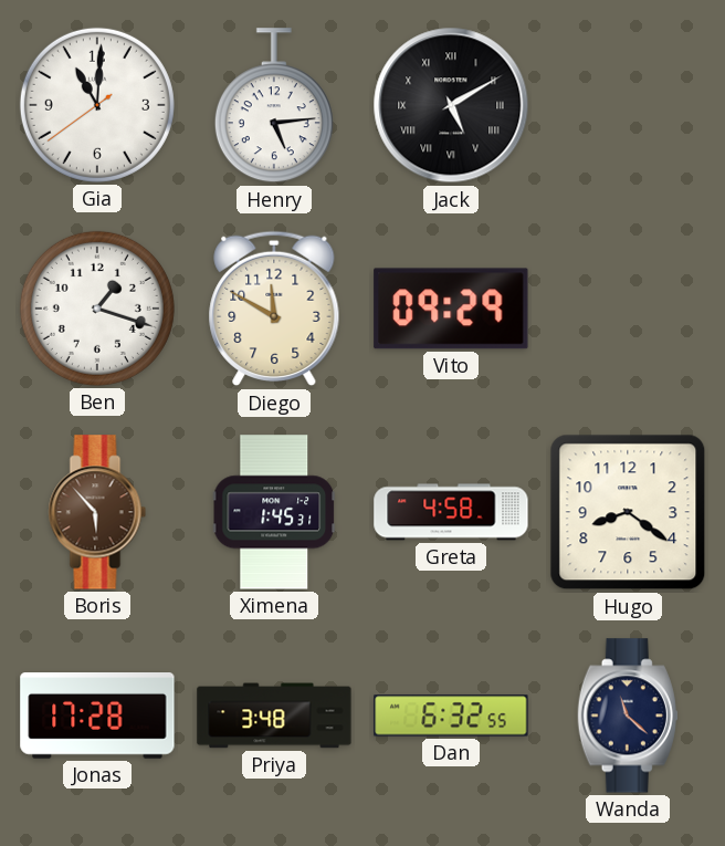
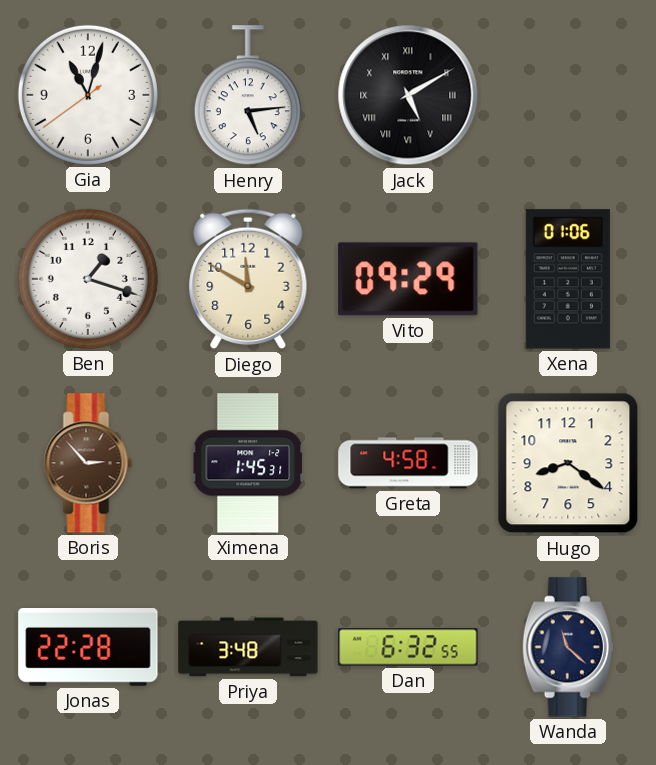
Gia: 11:00 -> 11:02 (88, 95)
Xena: none -> 01:06 (568, 279)
Boris: 5:53 -> 2:53 (88, 463)
Jonas: 17:28 -> 22:28 (88, 648)
